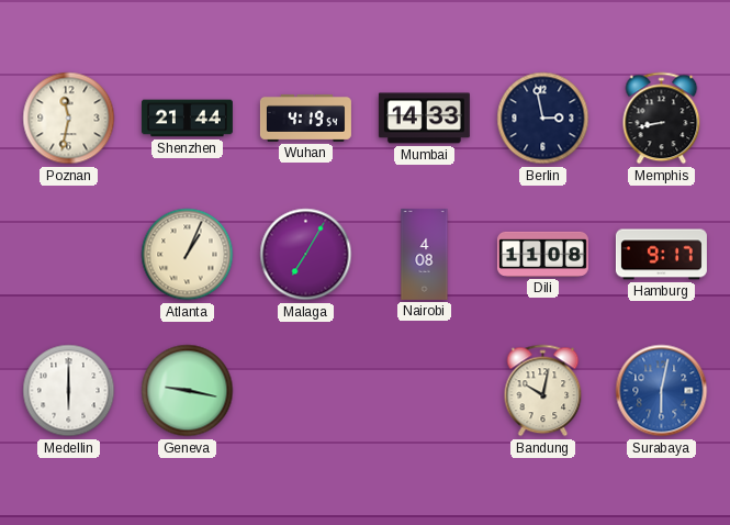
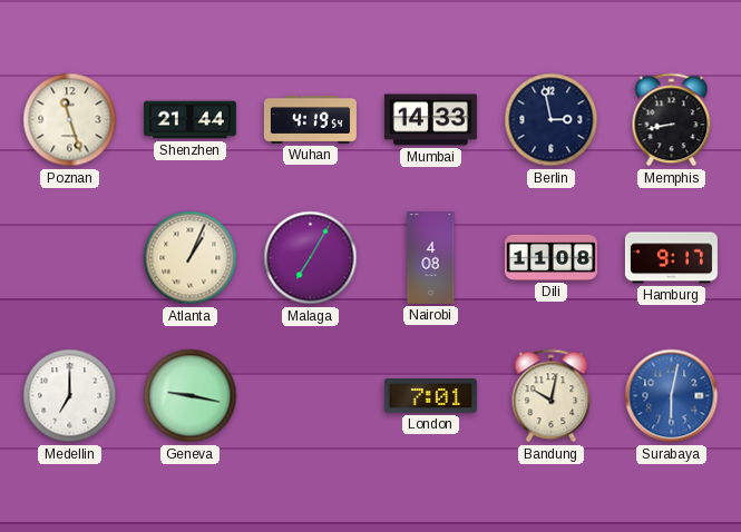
Poznan: 11:32 -> 11:27 (70, 120)
Medellin: 6:00 -> 7:00 (70, 396)
London: none -> 7:01 (430, 396)
